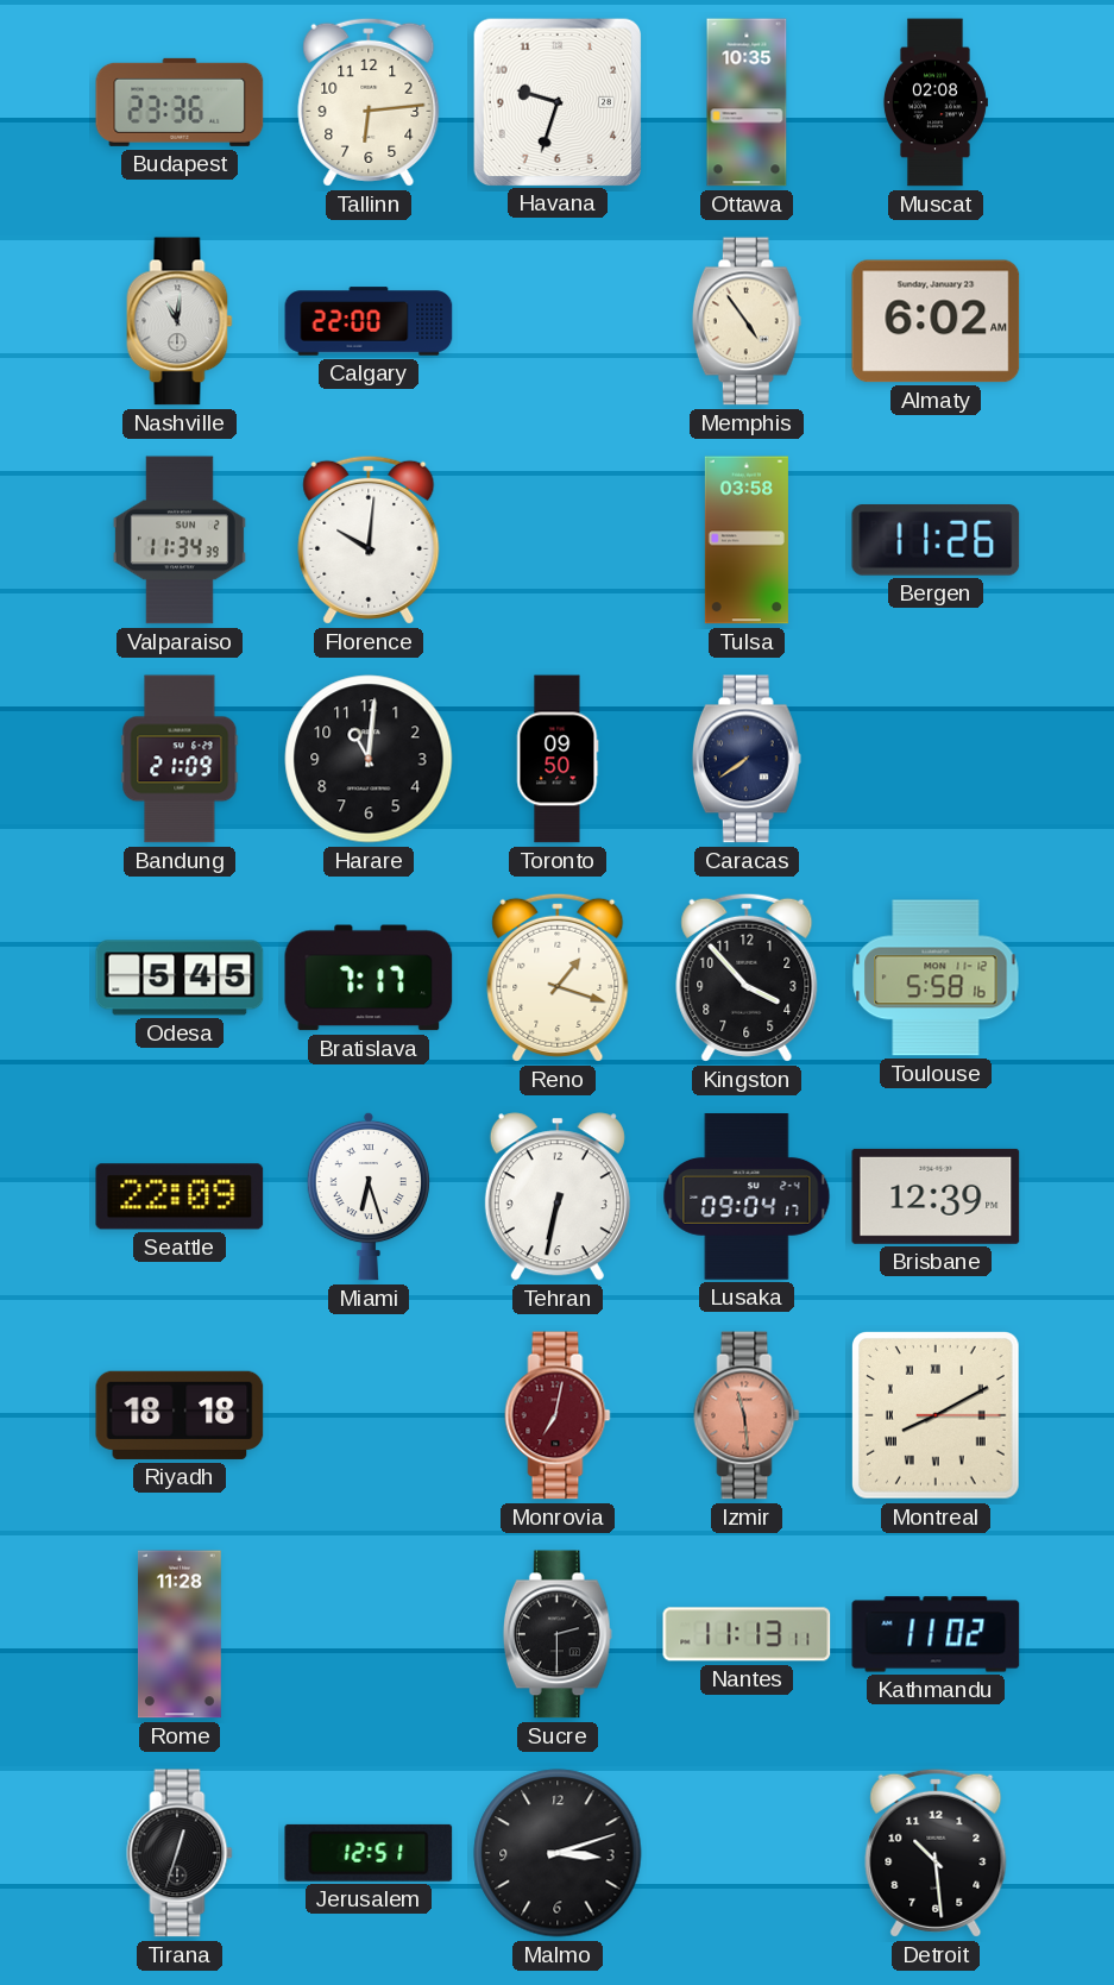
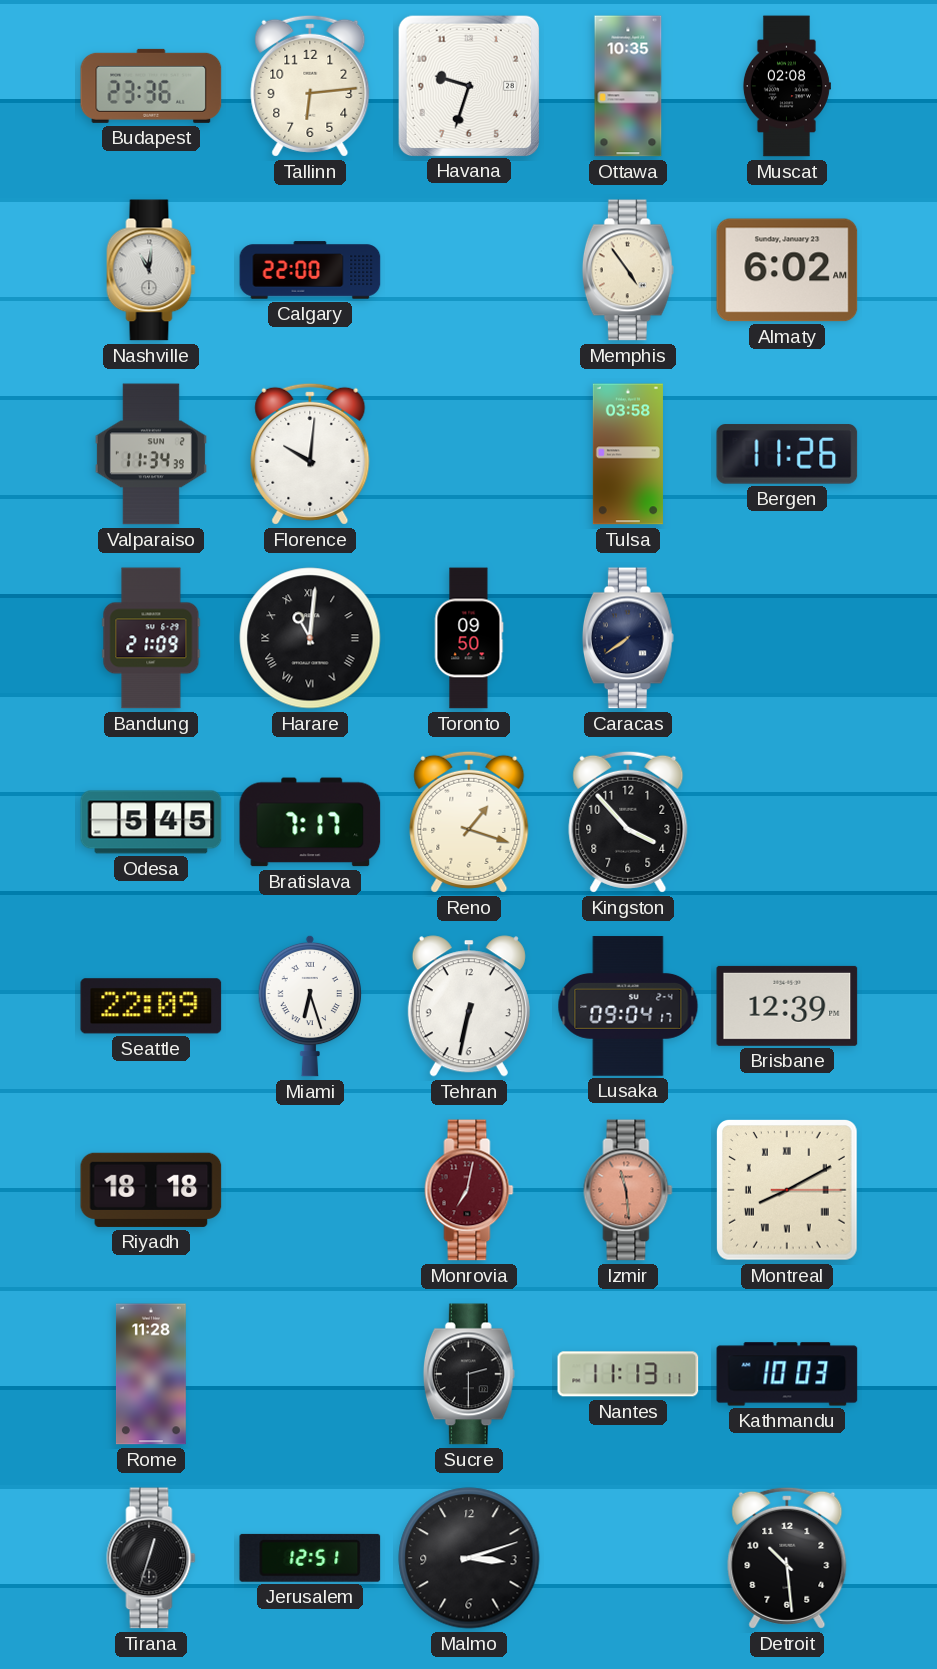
Harare numerals: Arabic -> Roman (310, 638)
Toulouse: 5:58 -> none (936, 978)
Kathmandu: 11:02 -> 10:03 (787, 1374)
